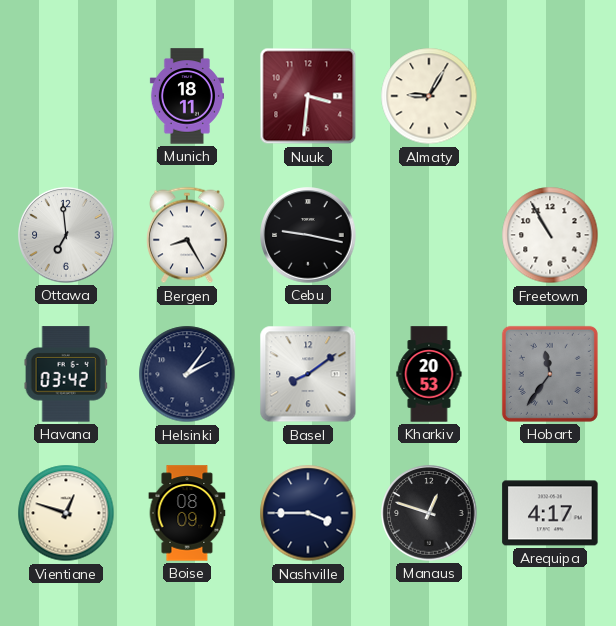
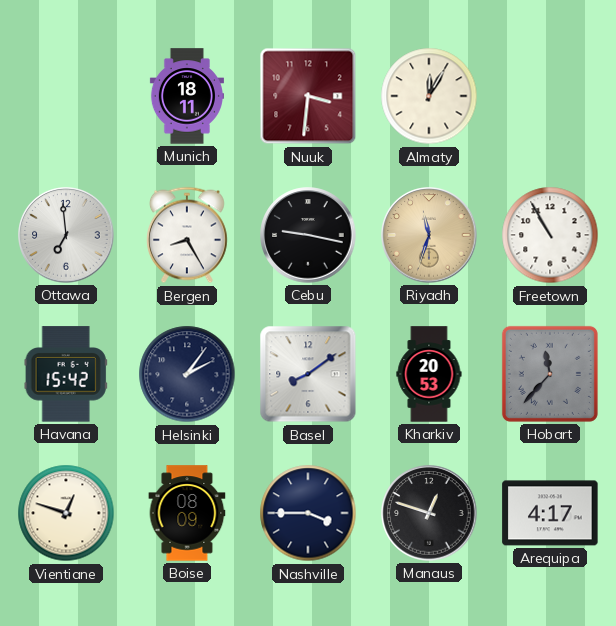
Almaty: 9:05 -> 12:05 (429, 96)
Riyadh: none -> 11:33 (429, 235)
Havana: 03:42 -> 15:42 (66, 374)
Hobart: 11:36 -> 11:37 (550, 374)
